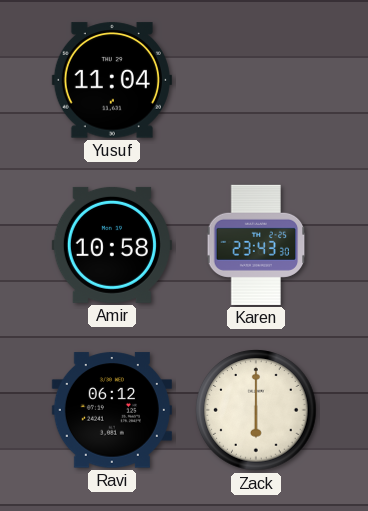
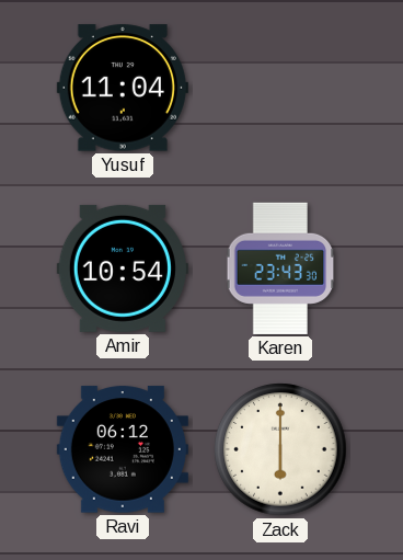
Amir: 10:58 -> 10:54 (123, 268)
